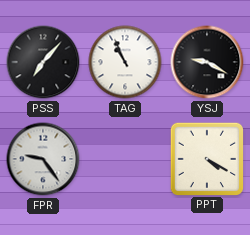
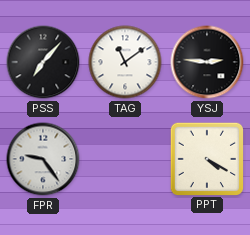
TAG: 10:56 -> 11:09 (125, 62)
YSJ: 9:20 -> 2:46 (207, 62)
